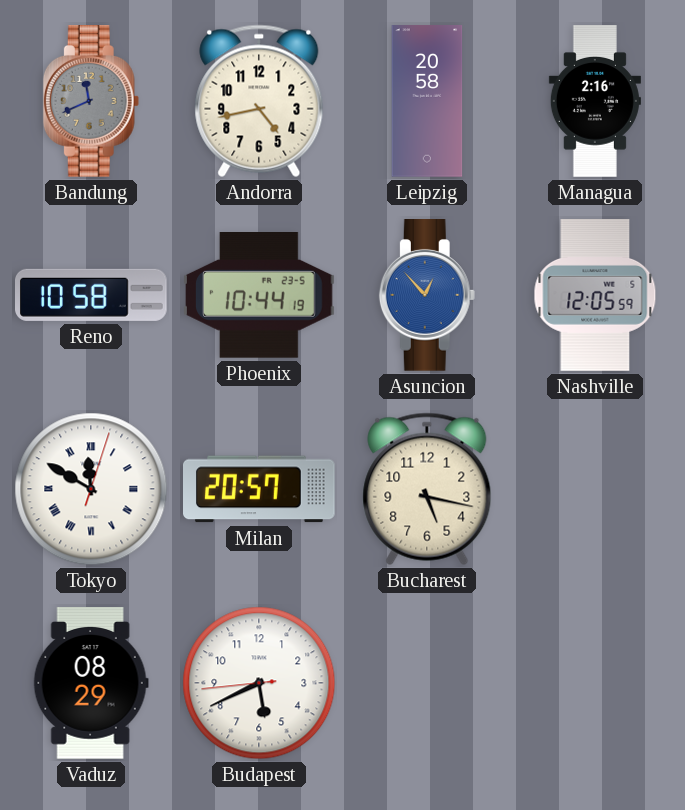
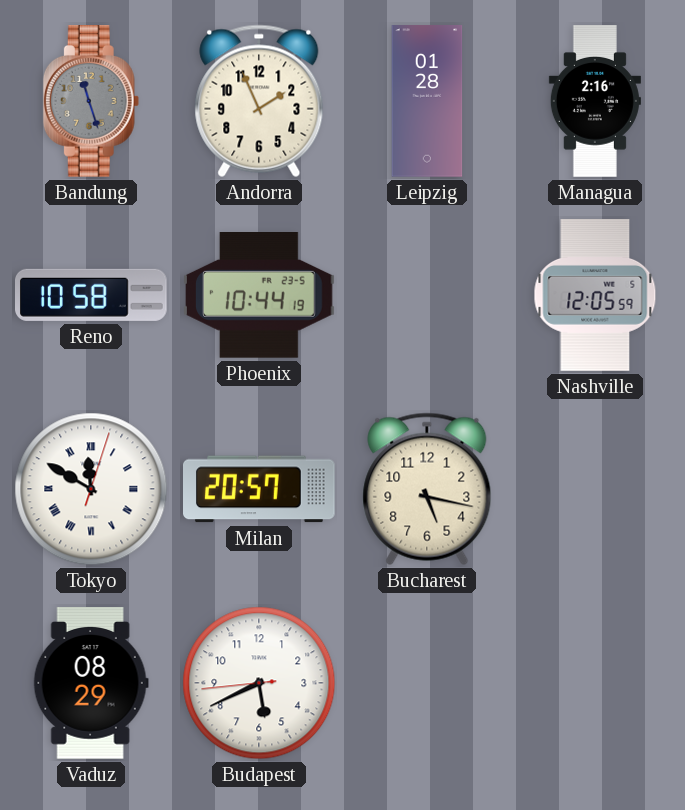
Bandung: 11:41 -> 11:27 (91, 102)
Andorra: 4:43 -> 1:56 (259, 101)
Leipzig: 20:58 -> 01:28 (427, 101)
Asuncion: 12:53 -> none (427, 296)
